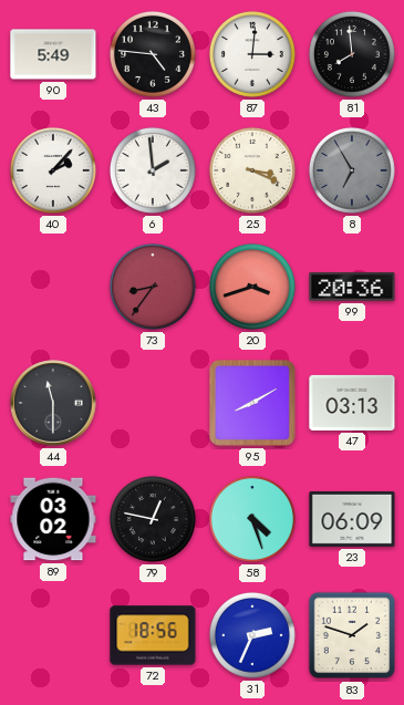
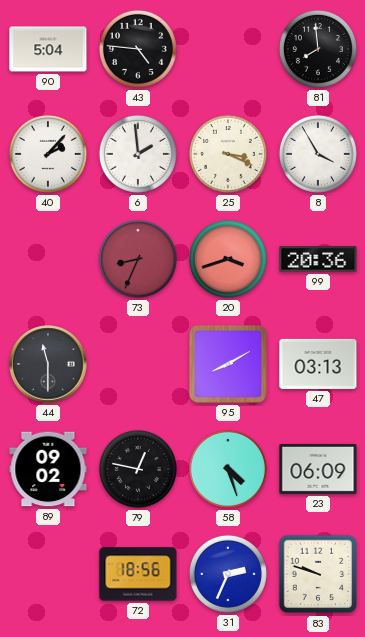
90: 5:49 -> 5:04 (48, 49)
87: 3:01 -> none (252, 54)
8: 6:55 -> 3:55 (318, 154)
8 dial: grey -> white (318, 154)
73: 8:36 -> 8:34 (138, 259)
89: 03:02 -> 09:02 (48, 469)
83: 1:48 -> 9:48 (318, 574)
